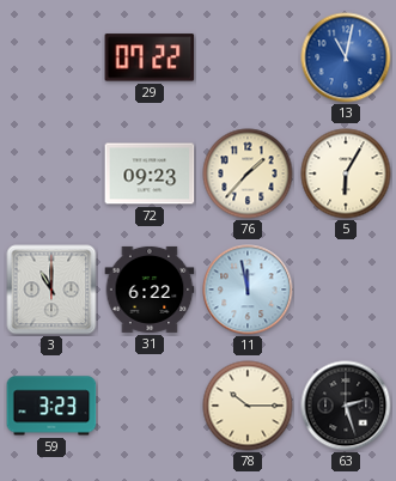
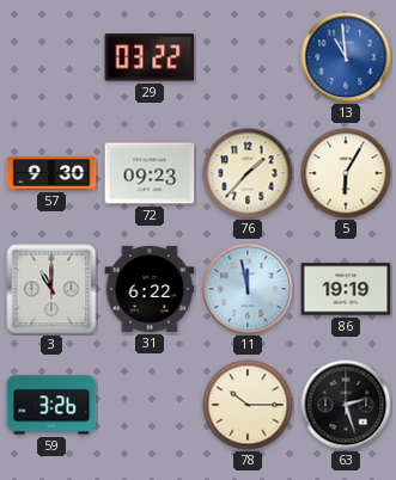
29: 07:22 -> 03:22 (150, 57)
13: 11:02 -> 10:59 (346, 57)
57: none -> 9:30 (51, 173)
86: none -> 19:19 (346, 289)
59: 3:23 -> 3:26 (51, 405)
